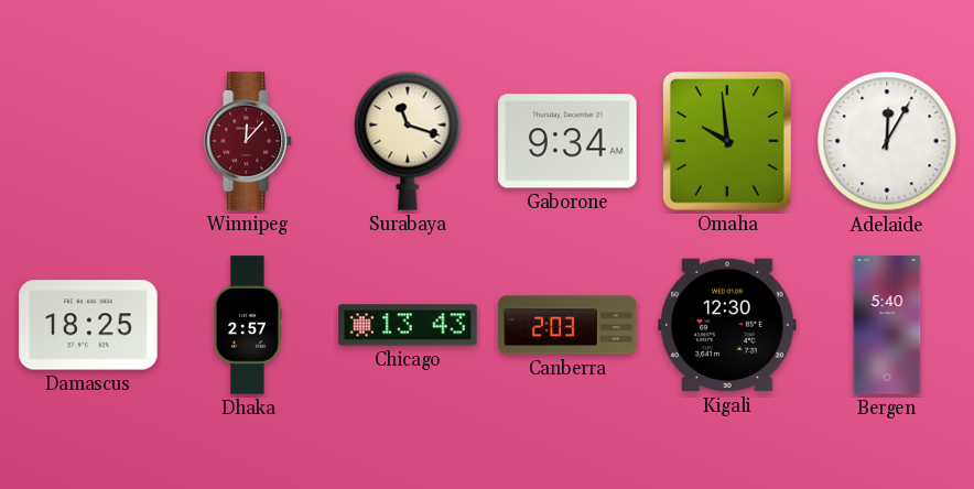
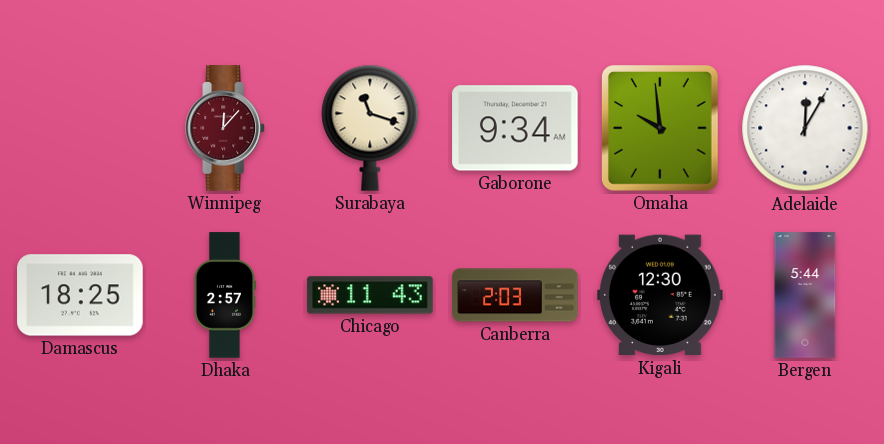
Chicago: 13:43 -> 11:43 (370, 295)
Bergen: 5:40 -> 5:44 (805, 295)
